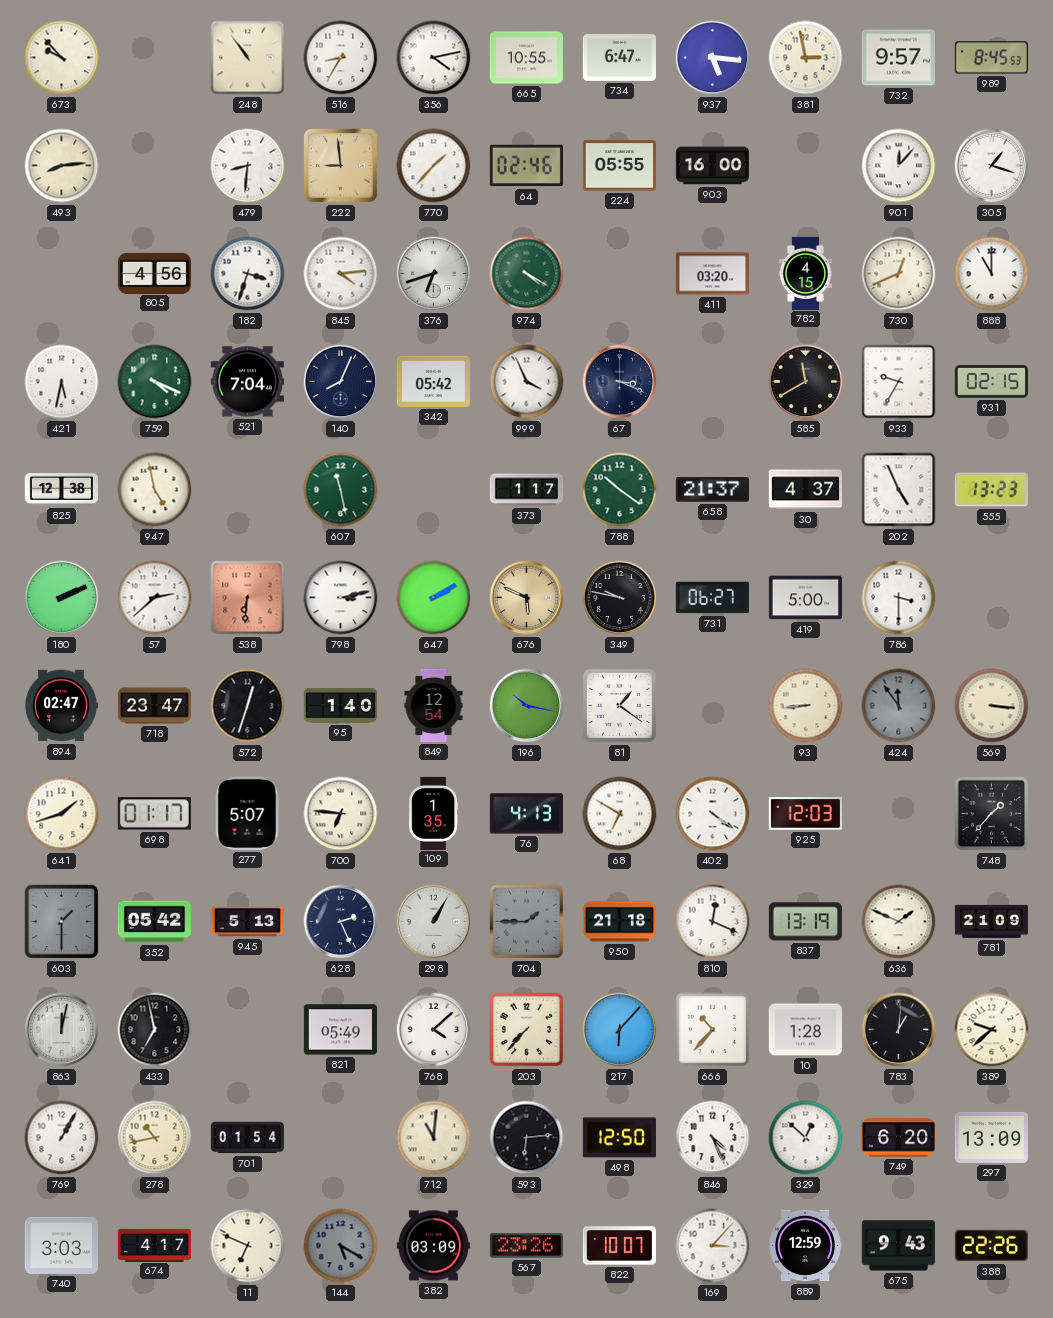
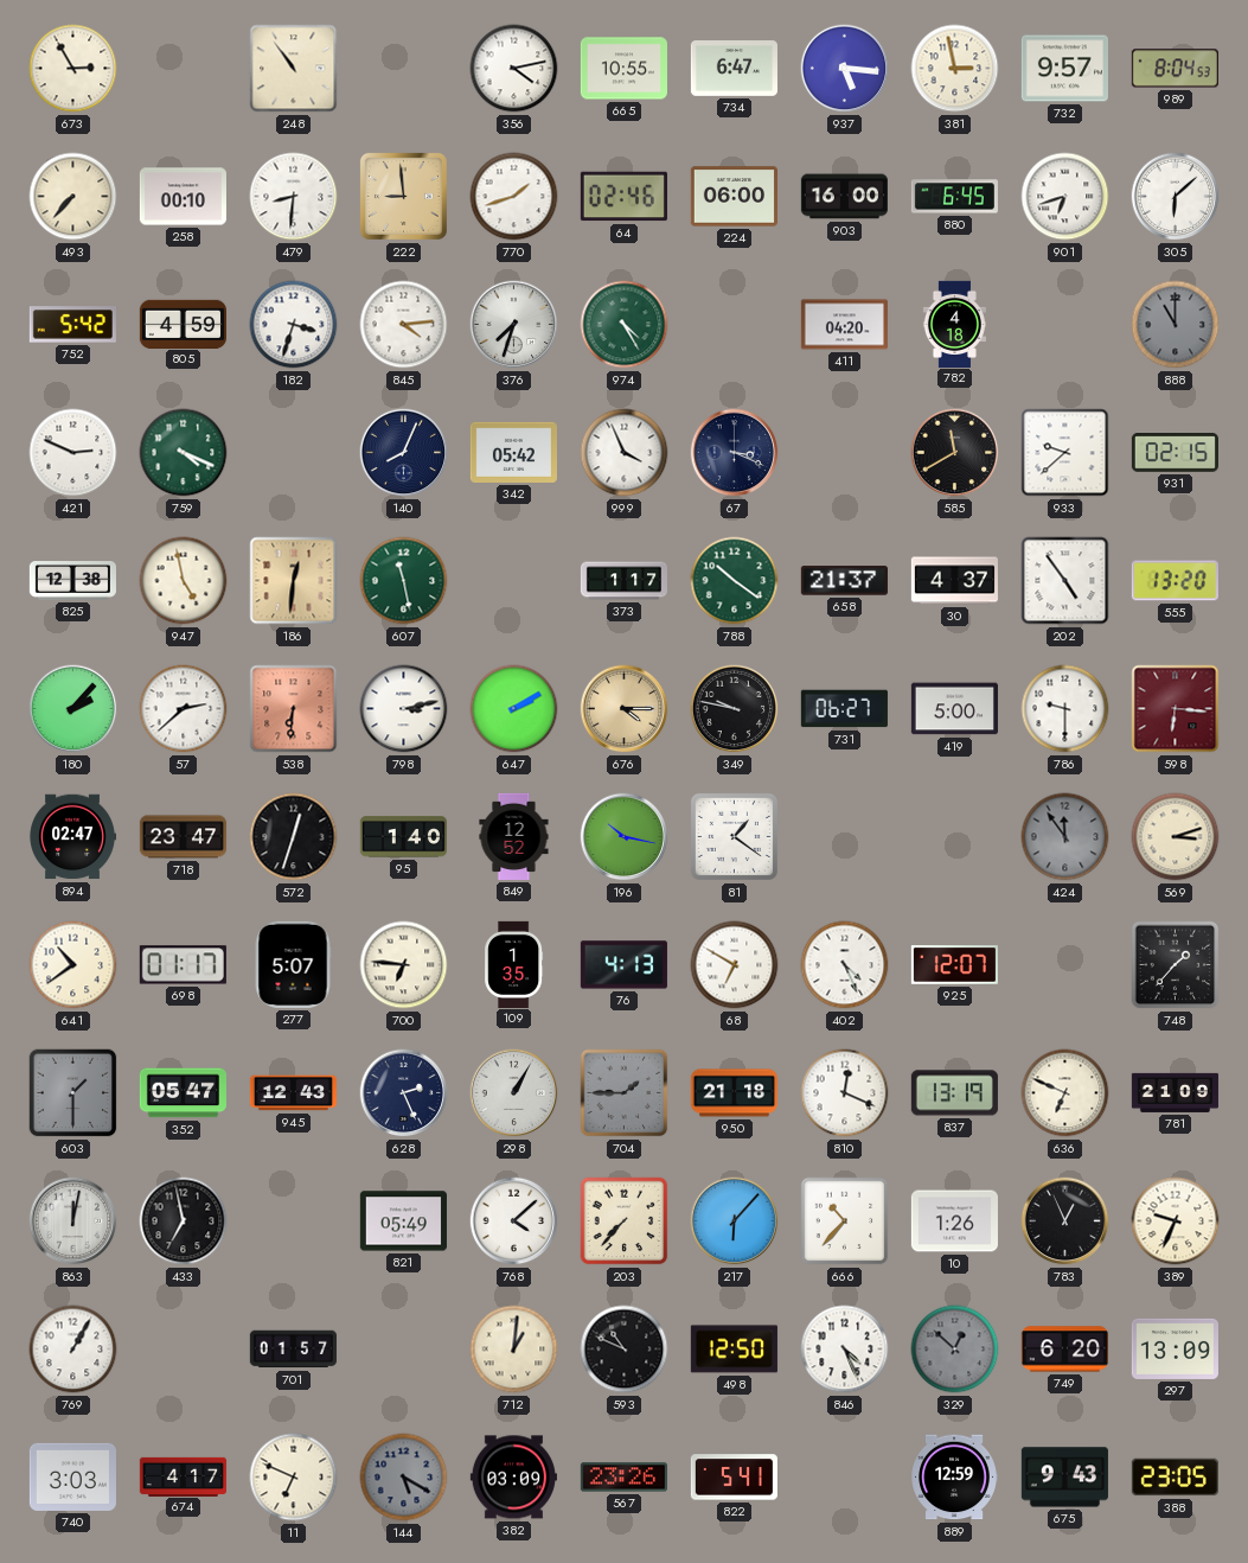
673: 9:53 -> 2:55 (73, 69)
516: 8:35 -> none (341, 58)
989: 8:45 -> 8:04 (1175, 69)
493: 8:14 -> 7:37 (73, 197)
258: none -> 00:10 (183, 197)
770: 1:37 -> 1:42 (514, 197)
224: 05:55 -> 06:00 (734, 197)
880: none -> 6:45 (954, 197)
901: 12:07 -> 6:42 (1065, 197)
305: 1:18 -> 6:08 (1176, 197)
752: none -> 5:42 (72, 325)
805: 4:56 -> 4:59 (183, 324)
376: 6:42 -> 7:33 (514, 325)
974: 4:20 -> 4:25 (625, 325)
411: 03:20 -> 04:20 (844, 325)
782: 4:15 -> 4:18 (954, 324)
730: 12:41 -> none (899, 274)
888 dial: white -> grey (1176, 325)
421: 5:32 -> 2:49 (73, 453)
521: 7:04 -> none (247, 382)
933: 9:35 -> 9:38 (1065, 453)
186: none -> 12:31 (294, 581)
202: 4:56 -> 4:54 (1065, 581)
555: 13:23 -> 13:20 (1175, 581)
180: 2:11 -> 2:07 (73, 709)
676: 5:49 -> 4:15 (625, 709)
786: 3:30 -> 9:30 (1065, 709)
598: none -> 6:16 (1176, 709)
849: 12:54 -> 12:52 (514, 836)
93: 8:44 -> none (806, 706)
569: 3:16 -> 3:12 (1176, 837)
641: 1:42 -> 10:39 (73, 965)
402: 4:21 -> 4:26 (845, 965)
925: 12:03 -> 12:07 (954, 965)
352: 05:42 -> 05:47 (183, 1093)
945: 5:13 -> 12:43 (293, 1093)
636: 1:49 -> 6:49 (1065, 1093)
10: 1:28 -> 1:26 (954, 1221)
783: 1:01 -> 12:56 (1065, 1221)
389: 9:38 -> 9:34 (1176, 1221)
278: 10:43 -> none (155, 1138)
701: 01:54 -> 01:57 (293, 1350)
712: 11:01 -> 1:01 (514, 1350)
593: 6:14 -> 10:49 (625, 1350)
329 dial: white -> grey (955, 1350)
822: 10:07 -> 5:41 (734, 1478)
169: 3:07 -> none (713, 1246)
388: 22:26 -> 23:05 (1175, 1478)
